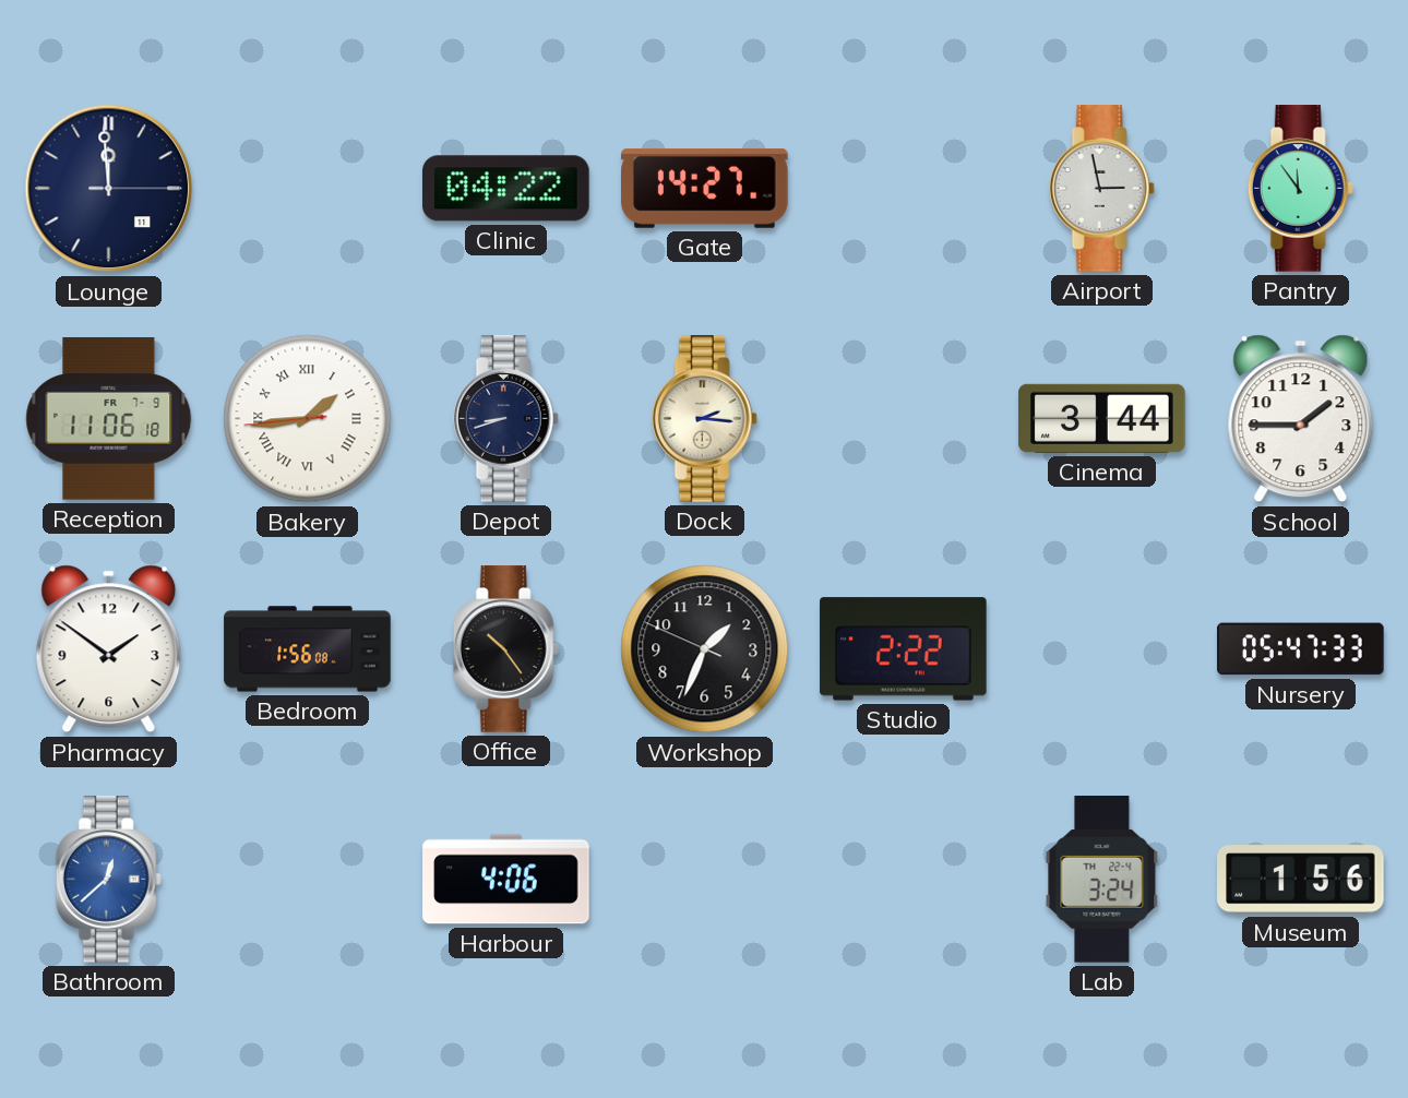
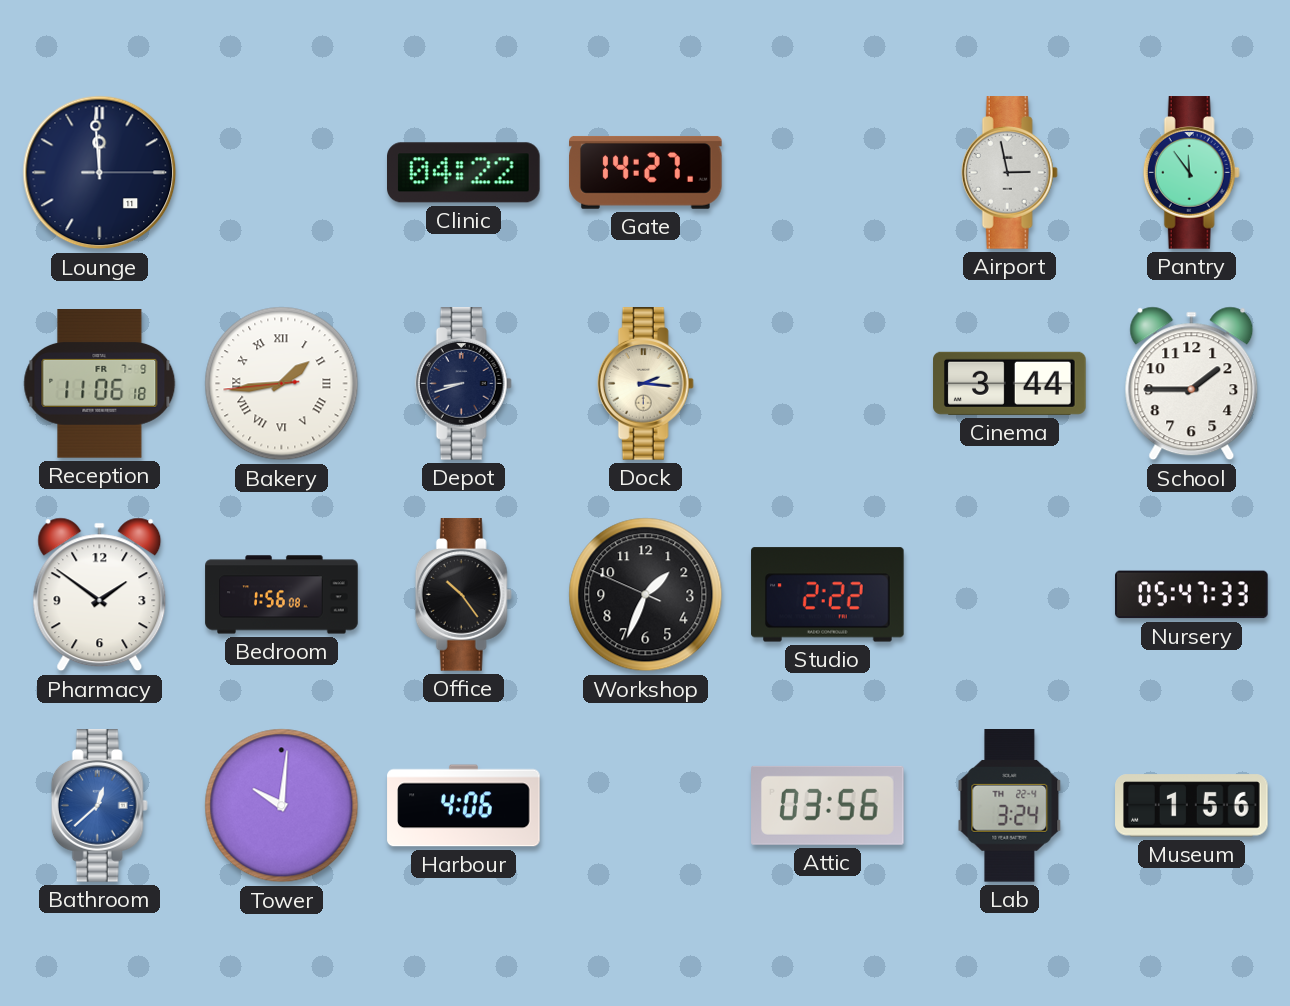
Tower: none -> 10:01 (282, 806)
Attic: none -> 03:56 (828, 805)
